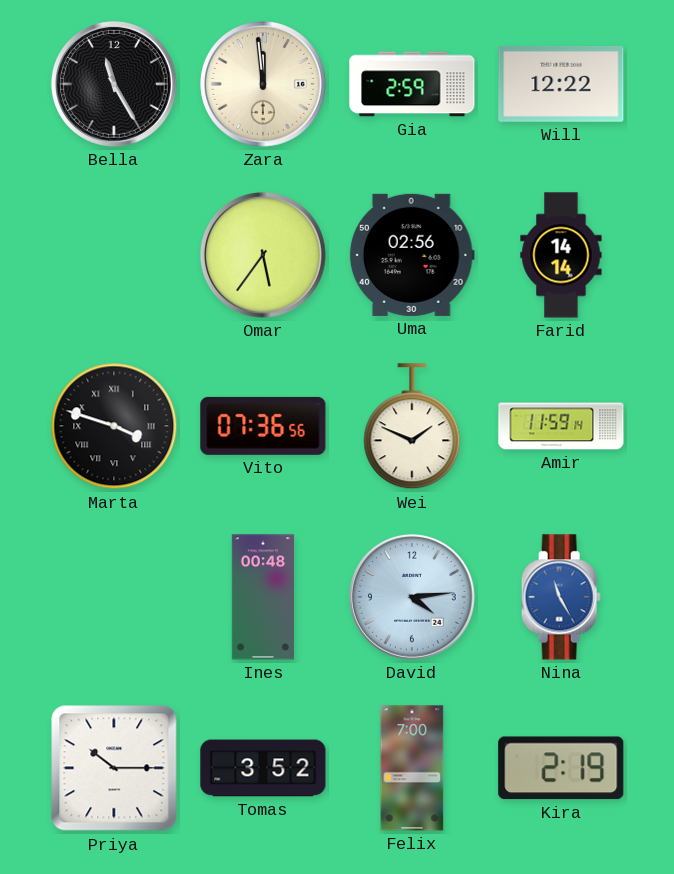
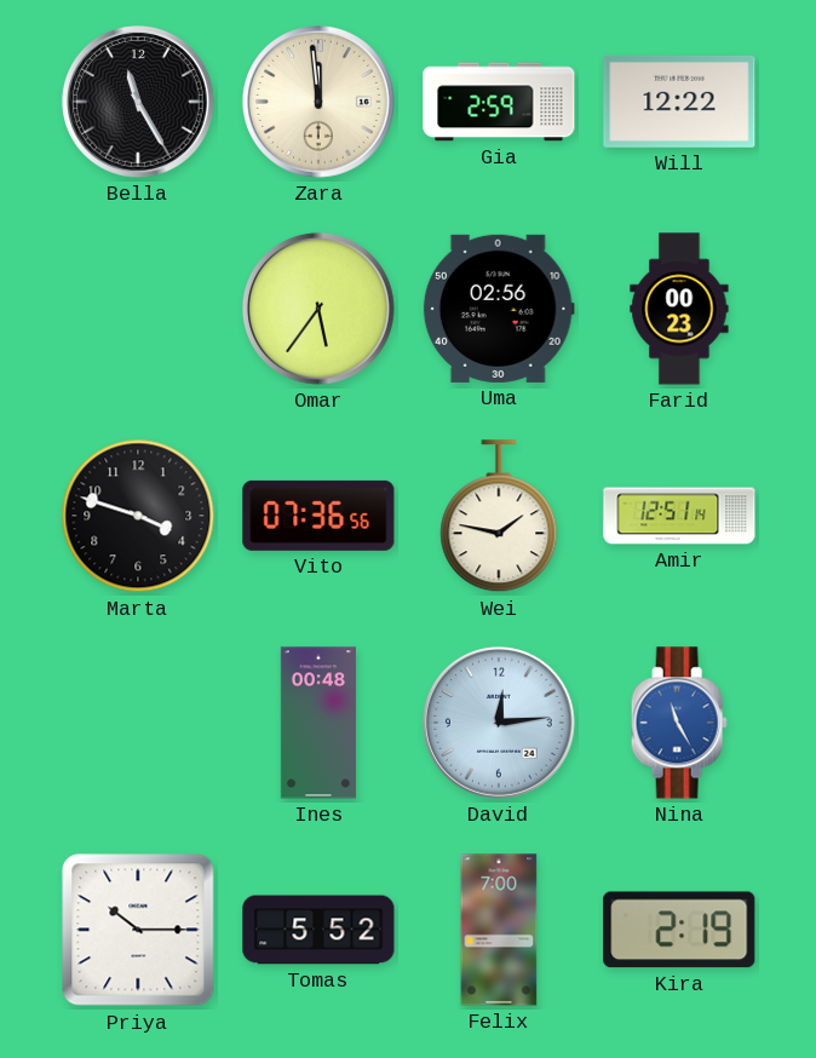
Farid: 14:14 -> 00:23 (679, 309)
Marta numerals: Roman -> Arabic (138, 516)
Wei: 1:49 -> 1:47 (499, 517)
Amir: 11:59 -> 12:51 (679, 516)
David: 4:14 -> 12:14 (499, 723)
Tomas: 3:52 -> 5:52 (318, 930)
